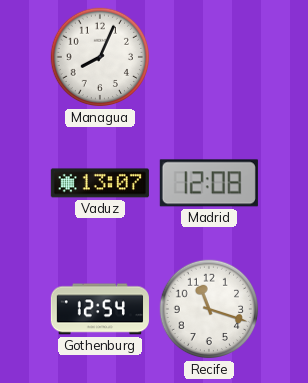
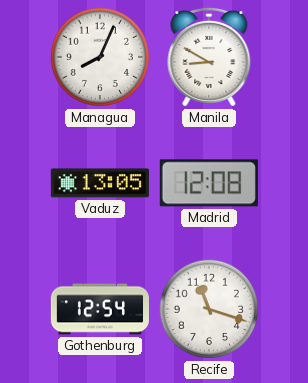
Manila: none -> 8:50 (209, 57)
Vaduz: 13:07 -> 13:05 (100, 183)
